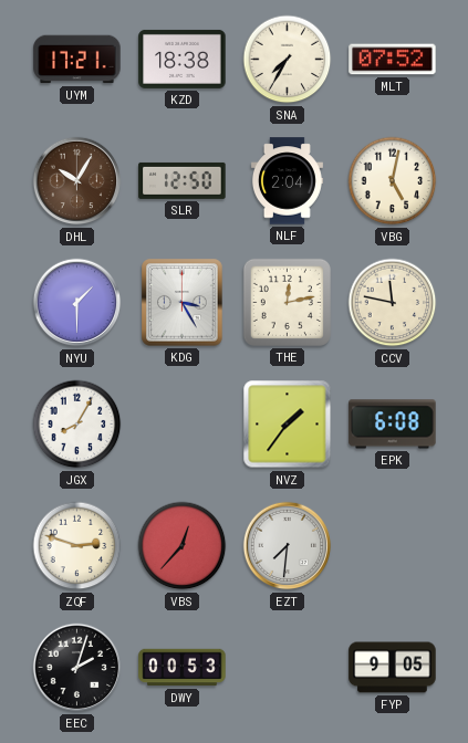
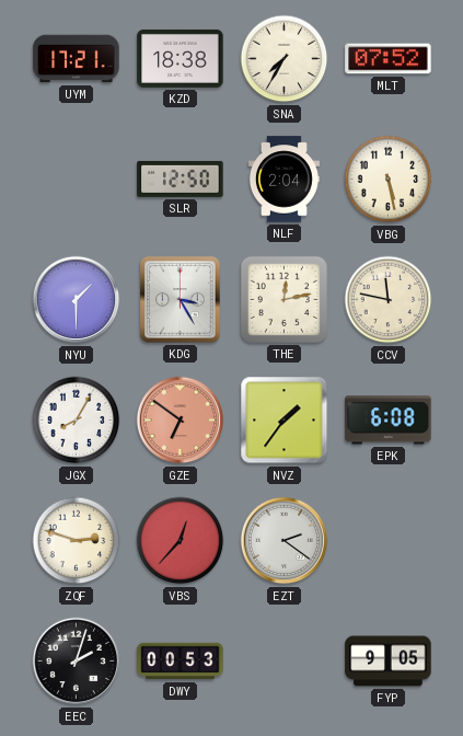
DHL: 10:05 -> none (77, 181)
VBG: 5:02 -> 5:28 (389, 180)
GZE: none -> 6:51 (181, 421)
EZT: 7:31 -> 2:21 (285, 541)
